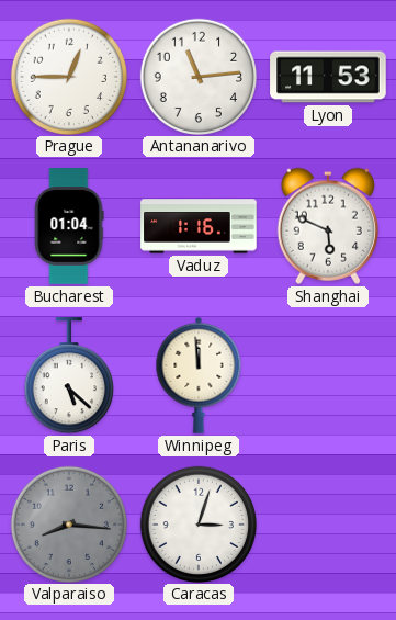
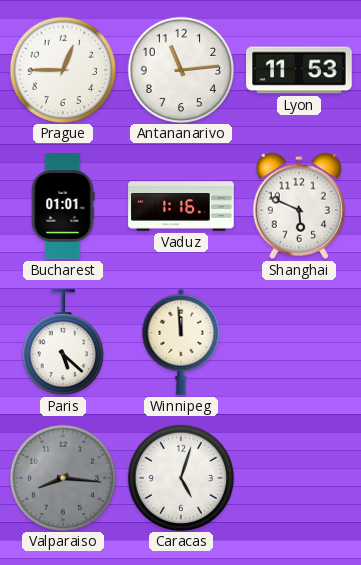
Bucharest: 01:04 -> 01:01 (63, 206)
Caracas: 3:03 -> 5:03 (180, 477)
